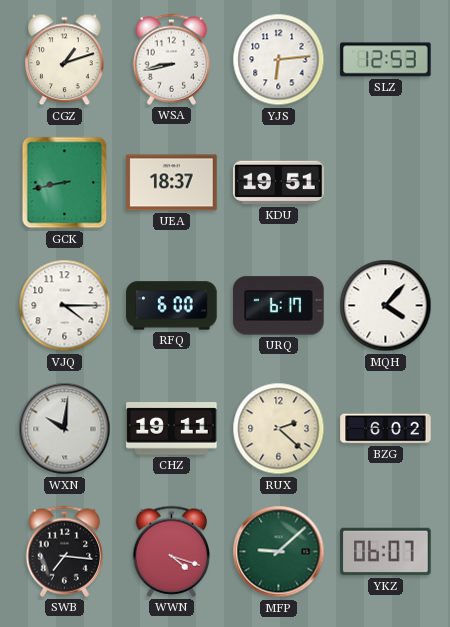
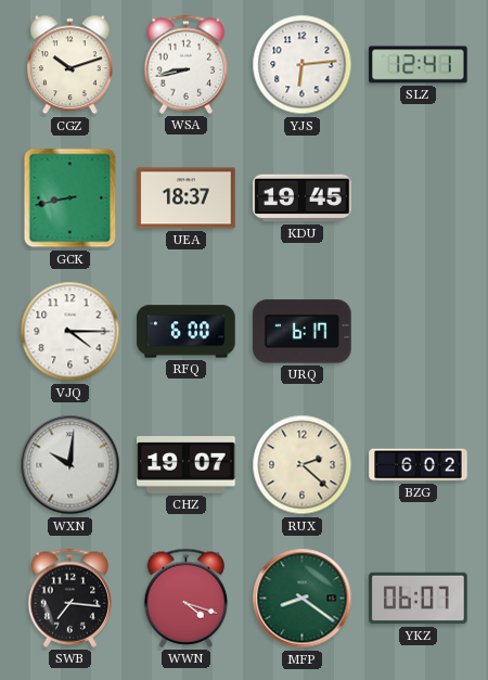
CGZ: 1:12 -> 10:12 (70, 65)
SLZ: 12:53 -> 12:41 (419, 65)
KDU: 19:51 -> 19:45 (303, 198)
MQH: 4:07 -> none (386, 306)
CHZ: 19:11 -> 19:07 (187, 465)
MFP: 9:08 -> 8:21 (303, 599)
